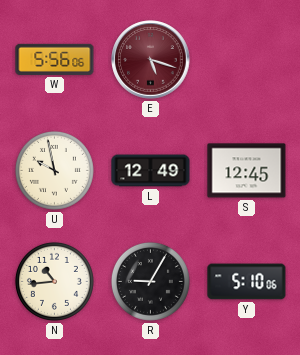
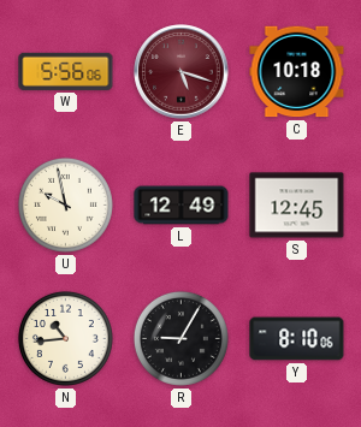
C: none -> 10:18 (297, 72)
Y: 5:10 -> 8:10 (297, 339)
